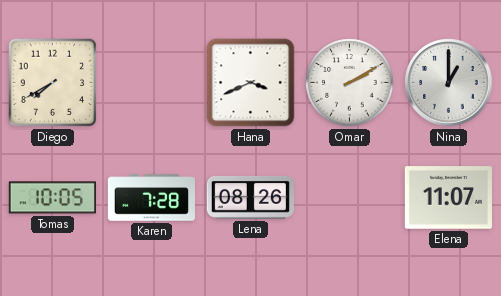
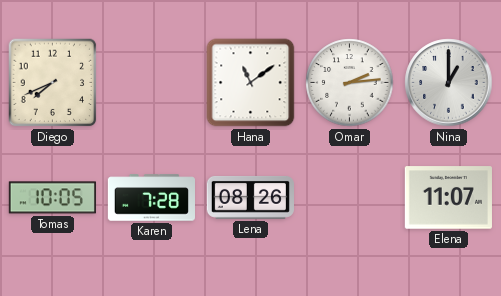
Diego: 7:40 -> 7:41 (53, 83)
Hana: 3:41 -> 11:09 (251, 83)
Omar: 2:10 -> 2:14 (350, 83)
